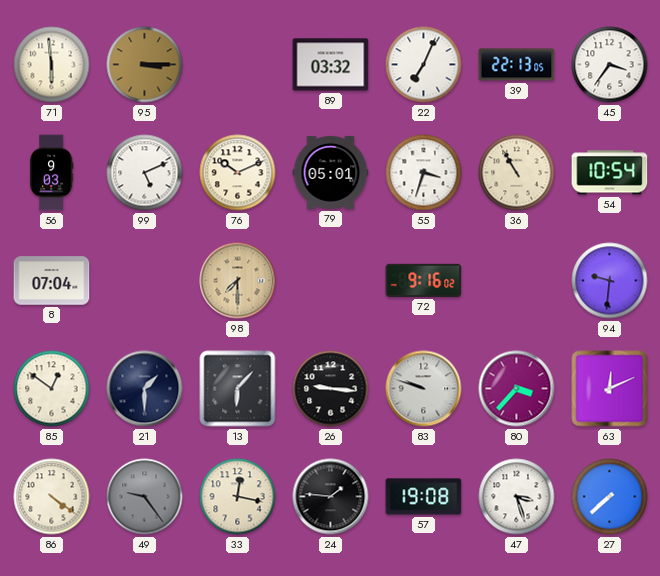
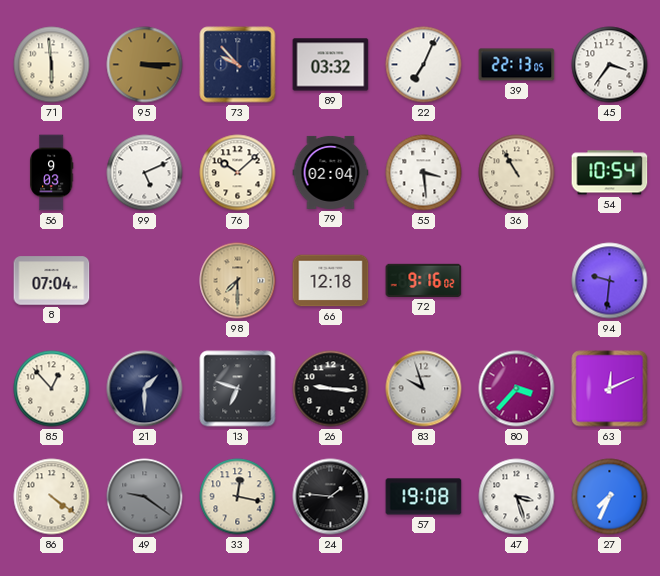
73: none -> 9:53 (238, 65)
76: 10:11 -> 10:08 (238, 173)
79: 05:01 -> 02:04 (331, 172)
55: 3:33 -> 3:29 (424, 173)
66: none -> 12:18 (331, 281)
85: 12:51 -> 12:53 (52, 389)
13: 6:07 -> 6:48 (238, 389)
83: 9:48 -> 9:57 (424, 389)
49: 9:24 -> 9:21 (145, 497)
27: 7:38 -> 7:34 (610, 497)
